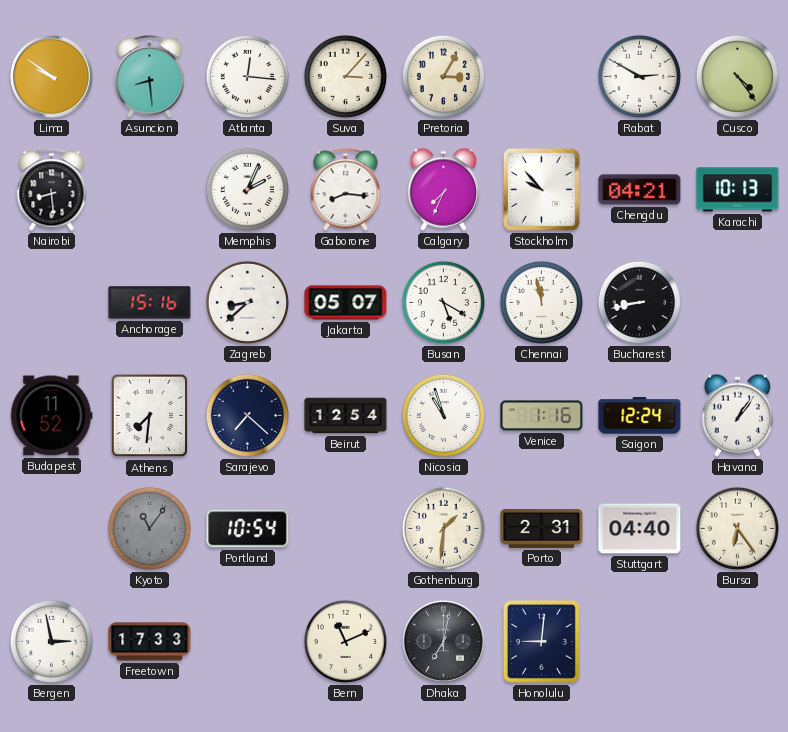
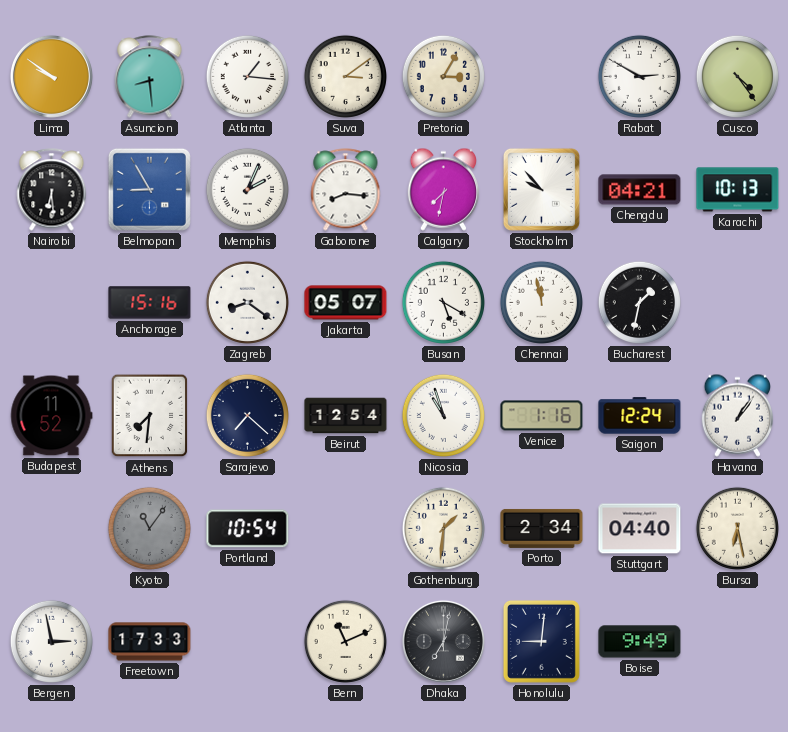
Atlanta: 12:16 -> 1:16 (247, 76)
Suva: 3:07 -> 3:09 (345, 76)
Nairobi: 8:29 -> 6:29 (52, 190)
Belmopan: none -> 8:55 (149, 189)
Calgary: 7:34 -> 7:32 (444, 189)
Zagreb: 8:38 -> 8:21 (247, 302)
Bucharest: 8:43 -> 1:32 (639, 302)
Porto: 2:31 -> 2:34 (542, 528)
Bursa: 6:24 -> 6:28 (737, 528)
Boise: none -> 9:49 (640, 642)
